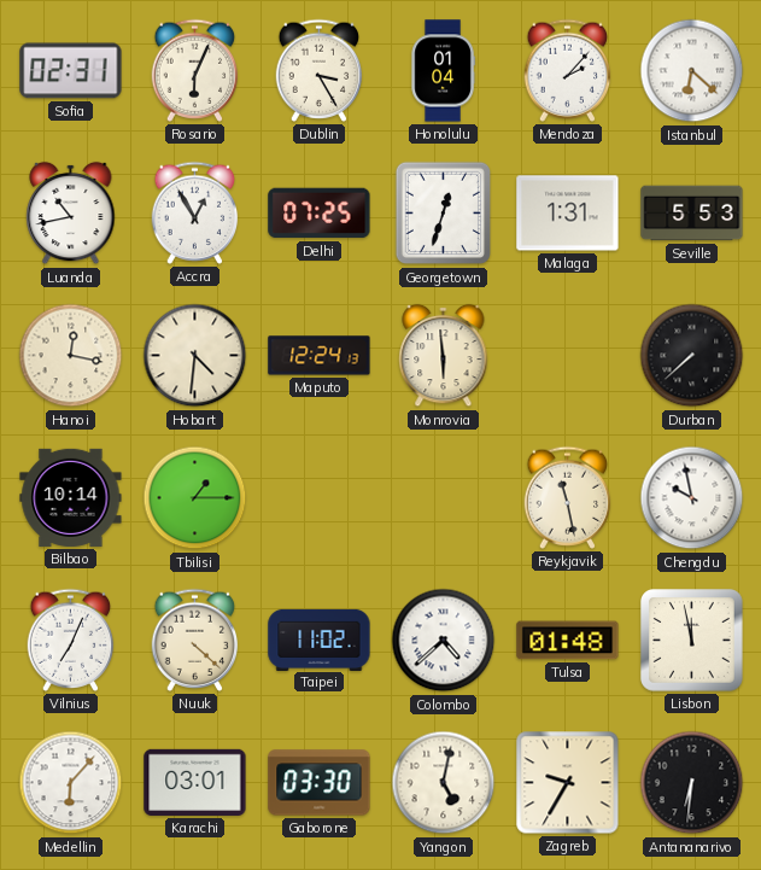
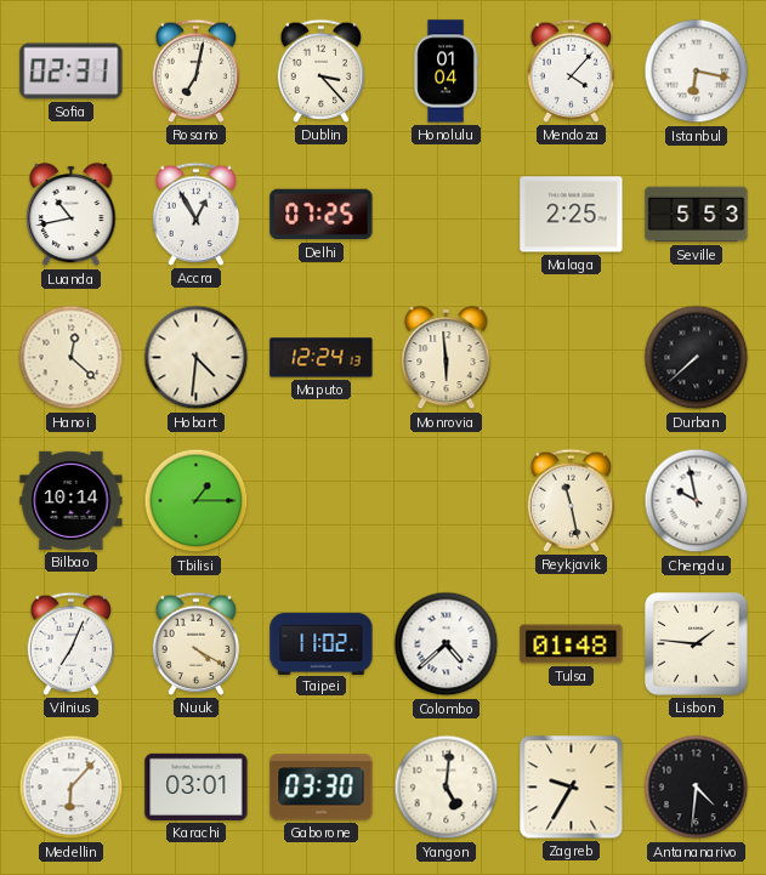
Rosario: 6:04 -> 7:02 (197, 70)
Dublin: 3:25 -> 3:23 (322, 70)
Mendoza: 2:07 -> 4:07 (572, 70)
Istanbul: 6:22 -> 6:17 (697, 72)
Georgetown: 12:33 -> none (444, 214)
Malaga: 1:31 -> 2:25 (572, 215)
Hanoi: 12:17 -> 12:22 (72, 358)
Nuuk: 4:22 -> 4:20 (197, 643)
Lisbon: 11:58 -> 1:46 (697, 644)
Yangon: 5:02 -> 5:01 (447, 788)
Antananarivo: 6:31 -> 4:31 (697, 788)
